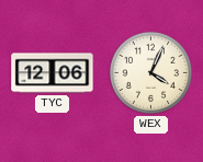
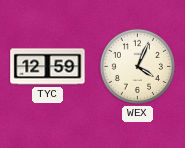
TYC: 12:06 -> 12:59 (48, 67)
